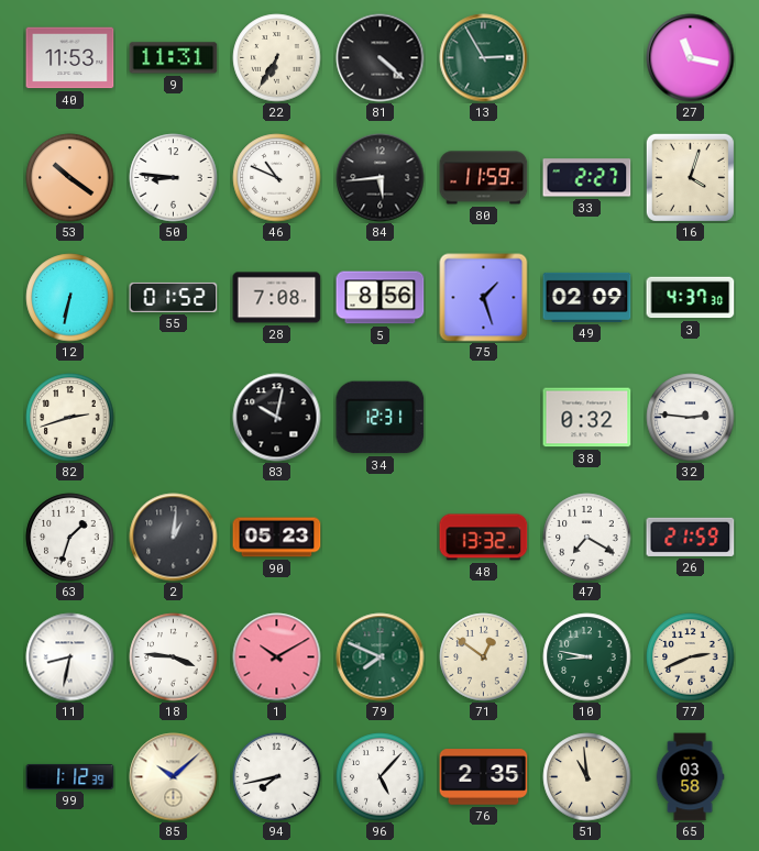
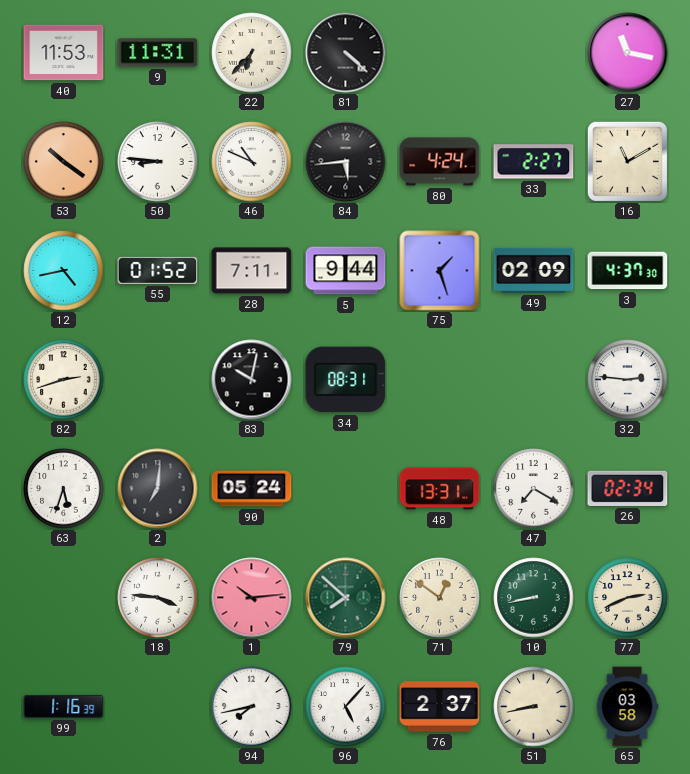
22: 6:35 -> 6:37 (252, 53)
13: 2:55 -> none (484, 58)
80: 11:59 -> 4:24 (440, 162)
16: 4:03 -> 11:10 (627, 161)
12: 6:32 -> 4:43 (64, 271)
28: 7:08 -> 7:11 (252, 271)
5: 8:56 -> 9:44 (346, 271)
34: 12:31 -> 08:31 (346, 380)
38: 0:32 -> none (587, 418)
63: 1:33 -> 5:33 (64, 489)
2: 1:01 -> 7:01 (158, 489)
90: 05:23 -> 05:24 (252, 489)
48: 13:32 -> 13:31 (440, 489)
26: 21:59 -> 02:34 (628, 488)
11: 8:32 -> none (70, 657)
1: 10:10 -> 10:14 (252, 598)
79: 7:49 -> 7:52 (346, 598)
10: 8:47 -> 8:43 (534, 598)
99: 1:12 -> 1:16 (64, 706)
85: 10:08 -> none (174, 777)
76: 2:35 -> 2:37 (440, 707)
51: 10:59 -> 8:43 (534, 707)
